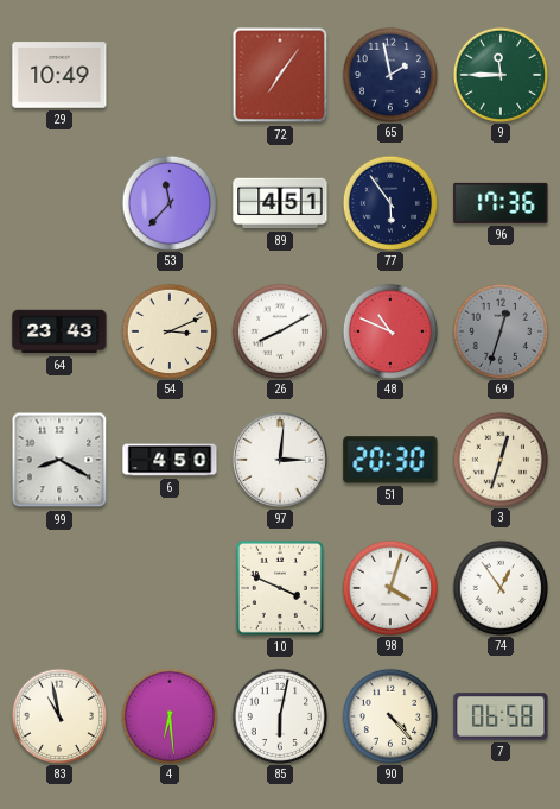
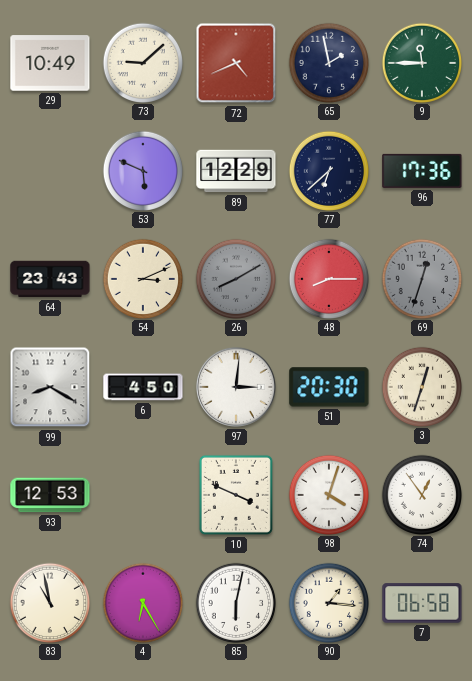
73: none -> 9:08 (142, 62)
72: 7:06 -> 4:41 (236, 63)
53: 11:37 -> 5:49 (142, 170)
89: 4:51 -> 12:29 (236, 171)
77: 5:54 -> 6:38 (328, 170)
26 dial: white -> grey (235, 278)
48: 10:49 -> 8:15 (328, 278)
93: none -> 12:53 (50, 495)
4: 6:29 -> 6:25 (142, 602)
90: 4:23 -> 1:16 (328, 602)
